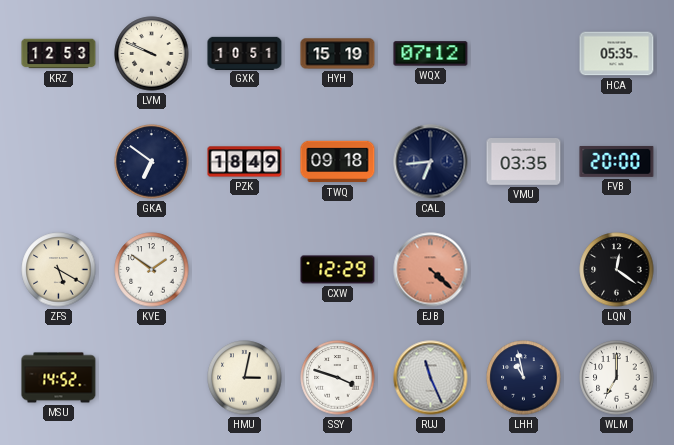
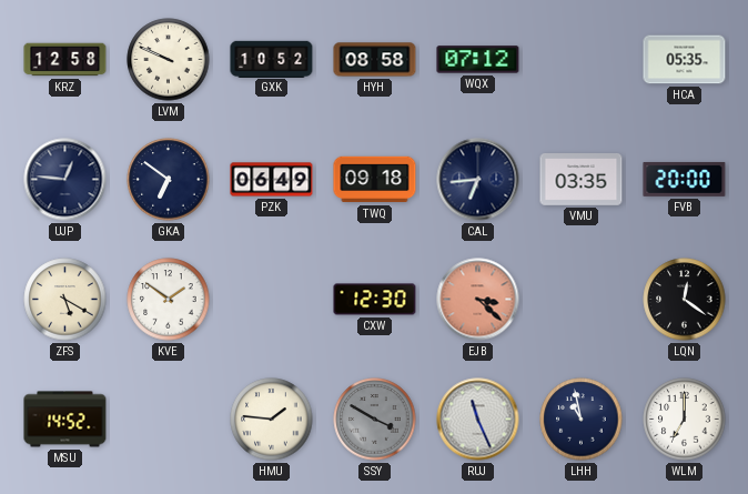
KRZ: 12:53 -> 12:58 (65, 60)
GXK: 10:51 -> 10:52 (272, 59)
HYH: 15:19 -> 08:58 (375, 60)
UJP: none -> 12:46 (65, 180)
PZK: 18:49 -> 06:49 (272, 180)
CXW: 12:29 -> 12:30 (375, 300)
EJB: 4:22 -> 3:22 (478, 300)
HMU: 3:02 -> 1:46 (272, 420)
SSY: 3:48 -> 3:50 (375, 420)
SSY dial: white -> grey (375, 420)
